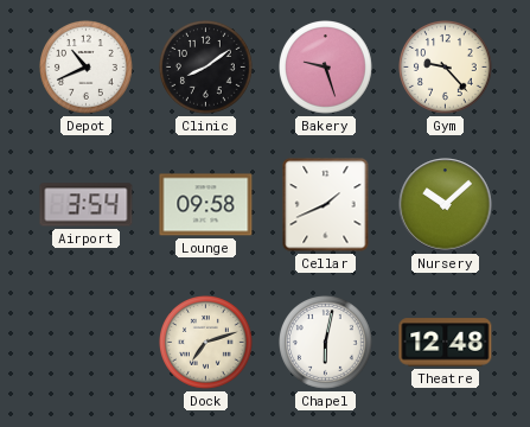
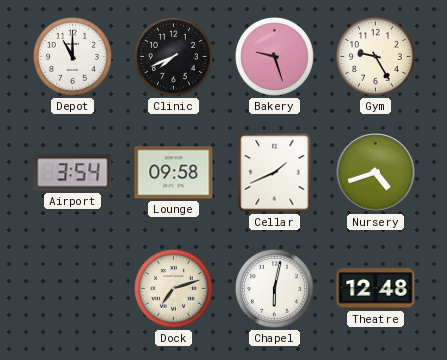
Depot: 10:41 -> 11:00 (73, 57)
Clinic: 8:09 -> 7:41 (174, 57)
Gym: 9:23 -> 9:25 (376, 57)
Nursery: 10:08 -> 4:42 (376, 173)
